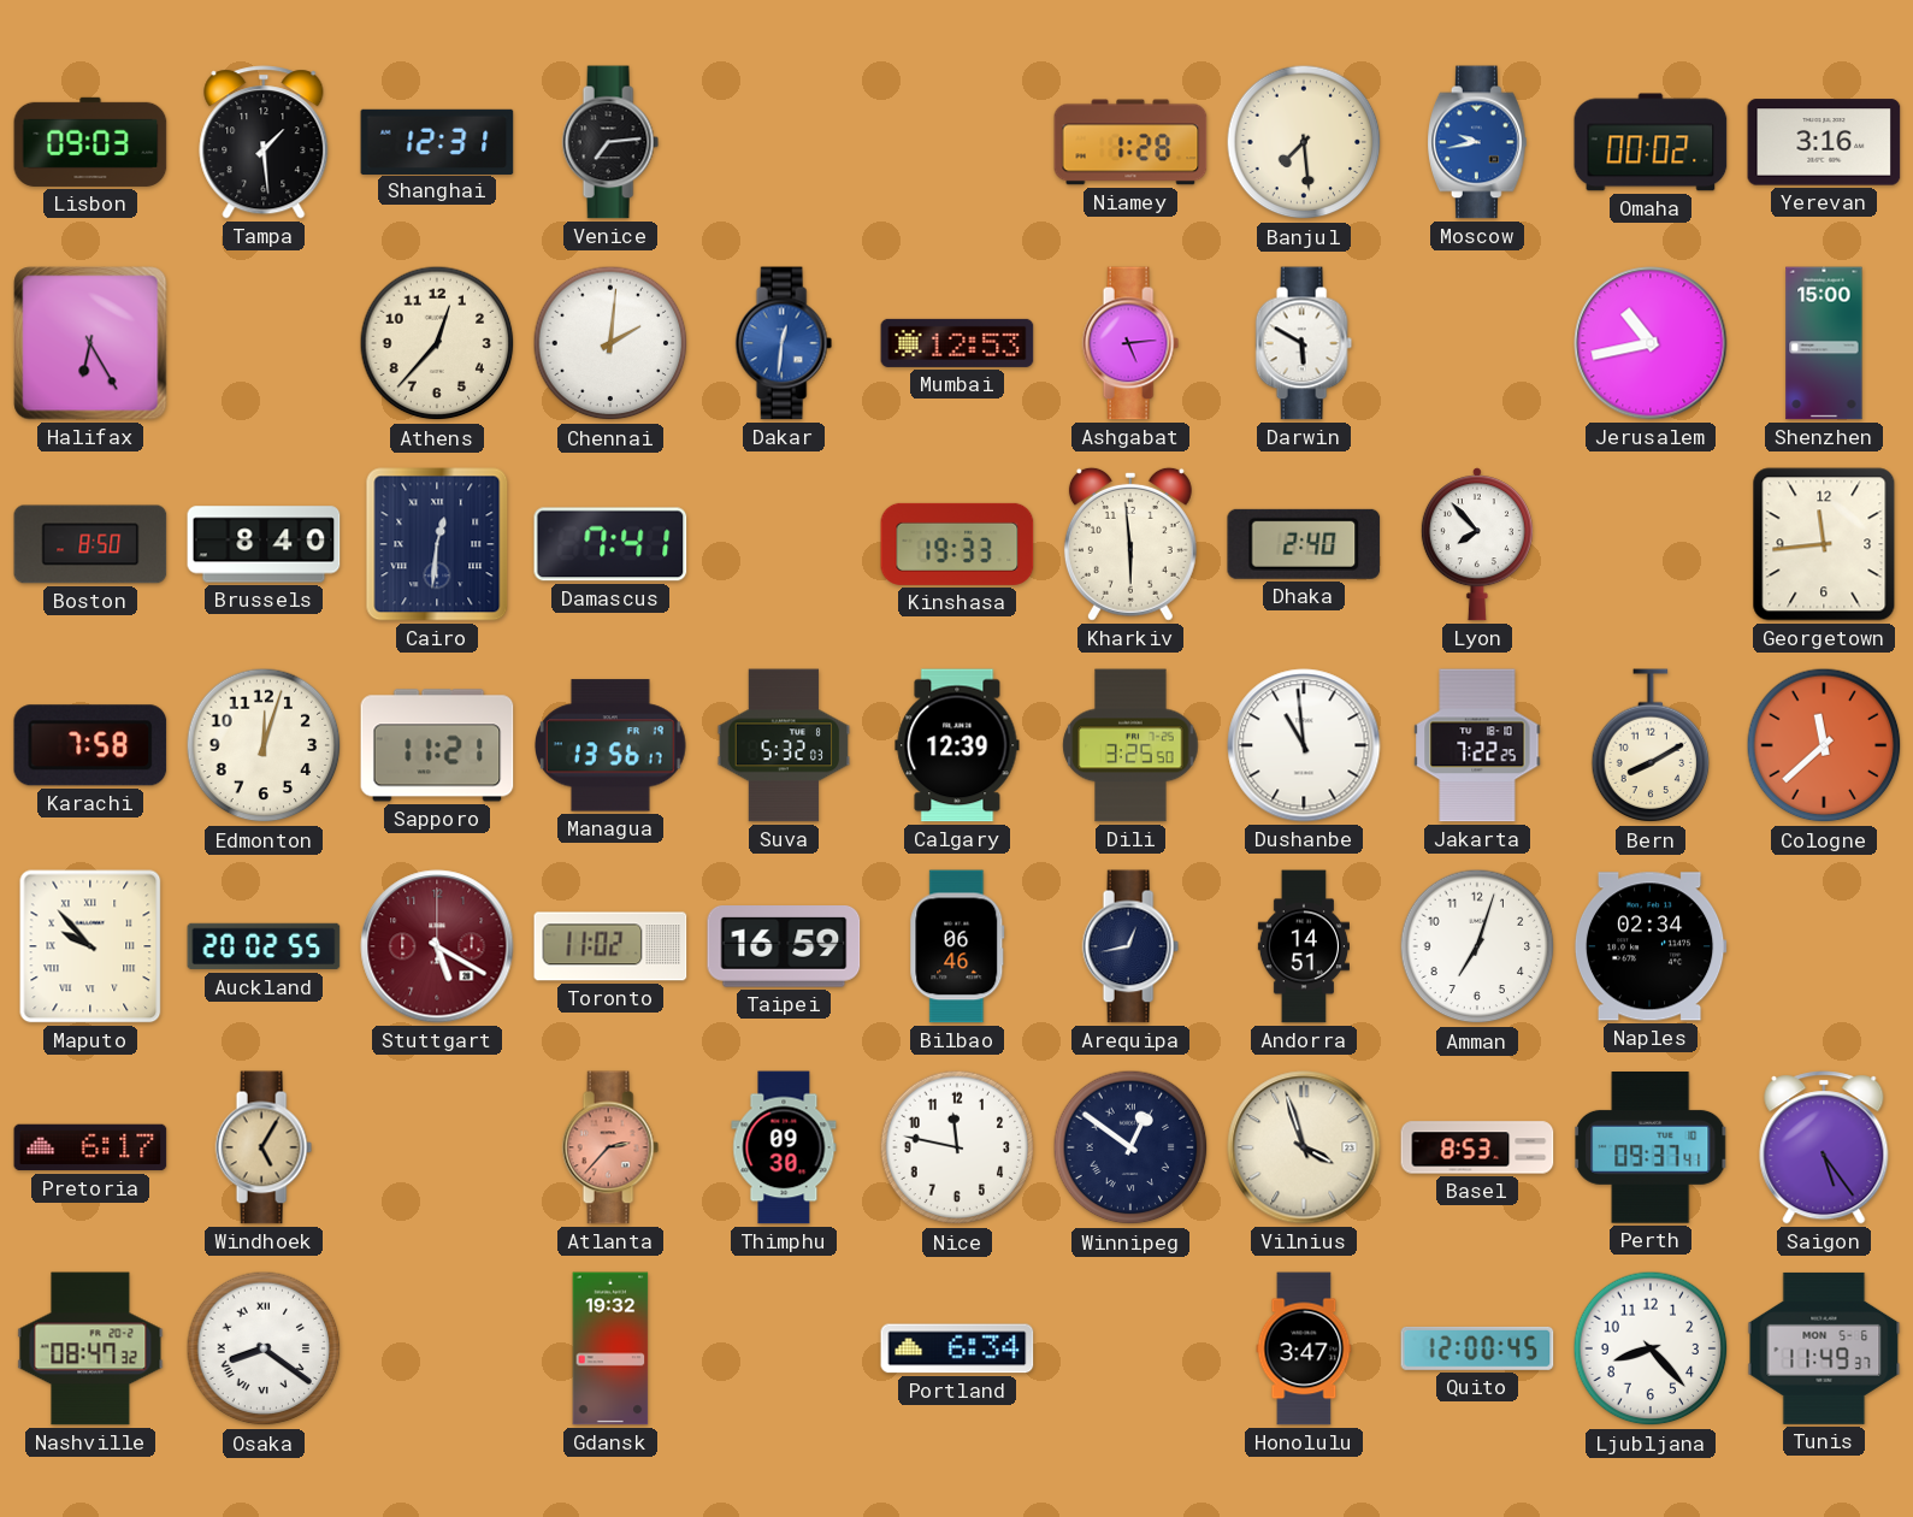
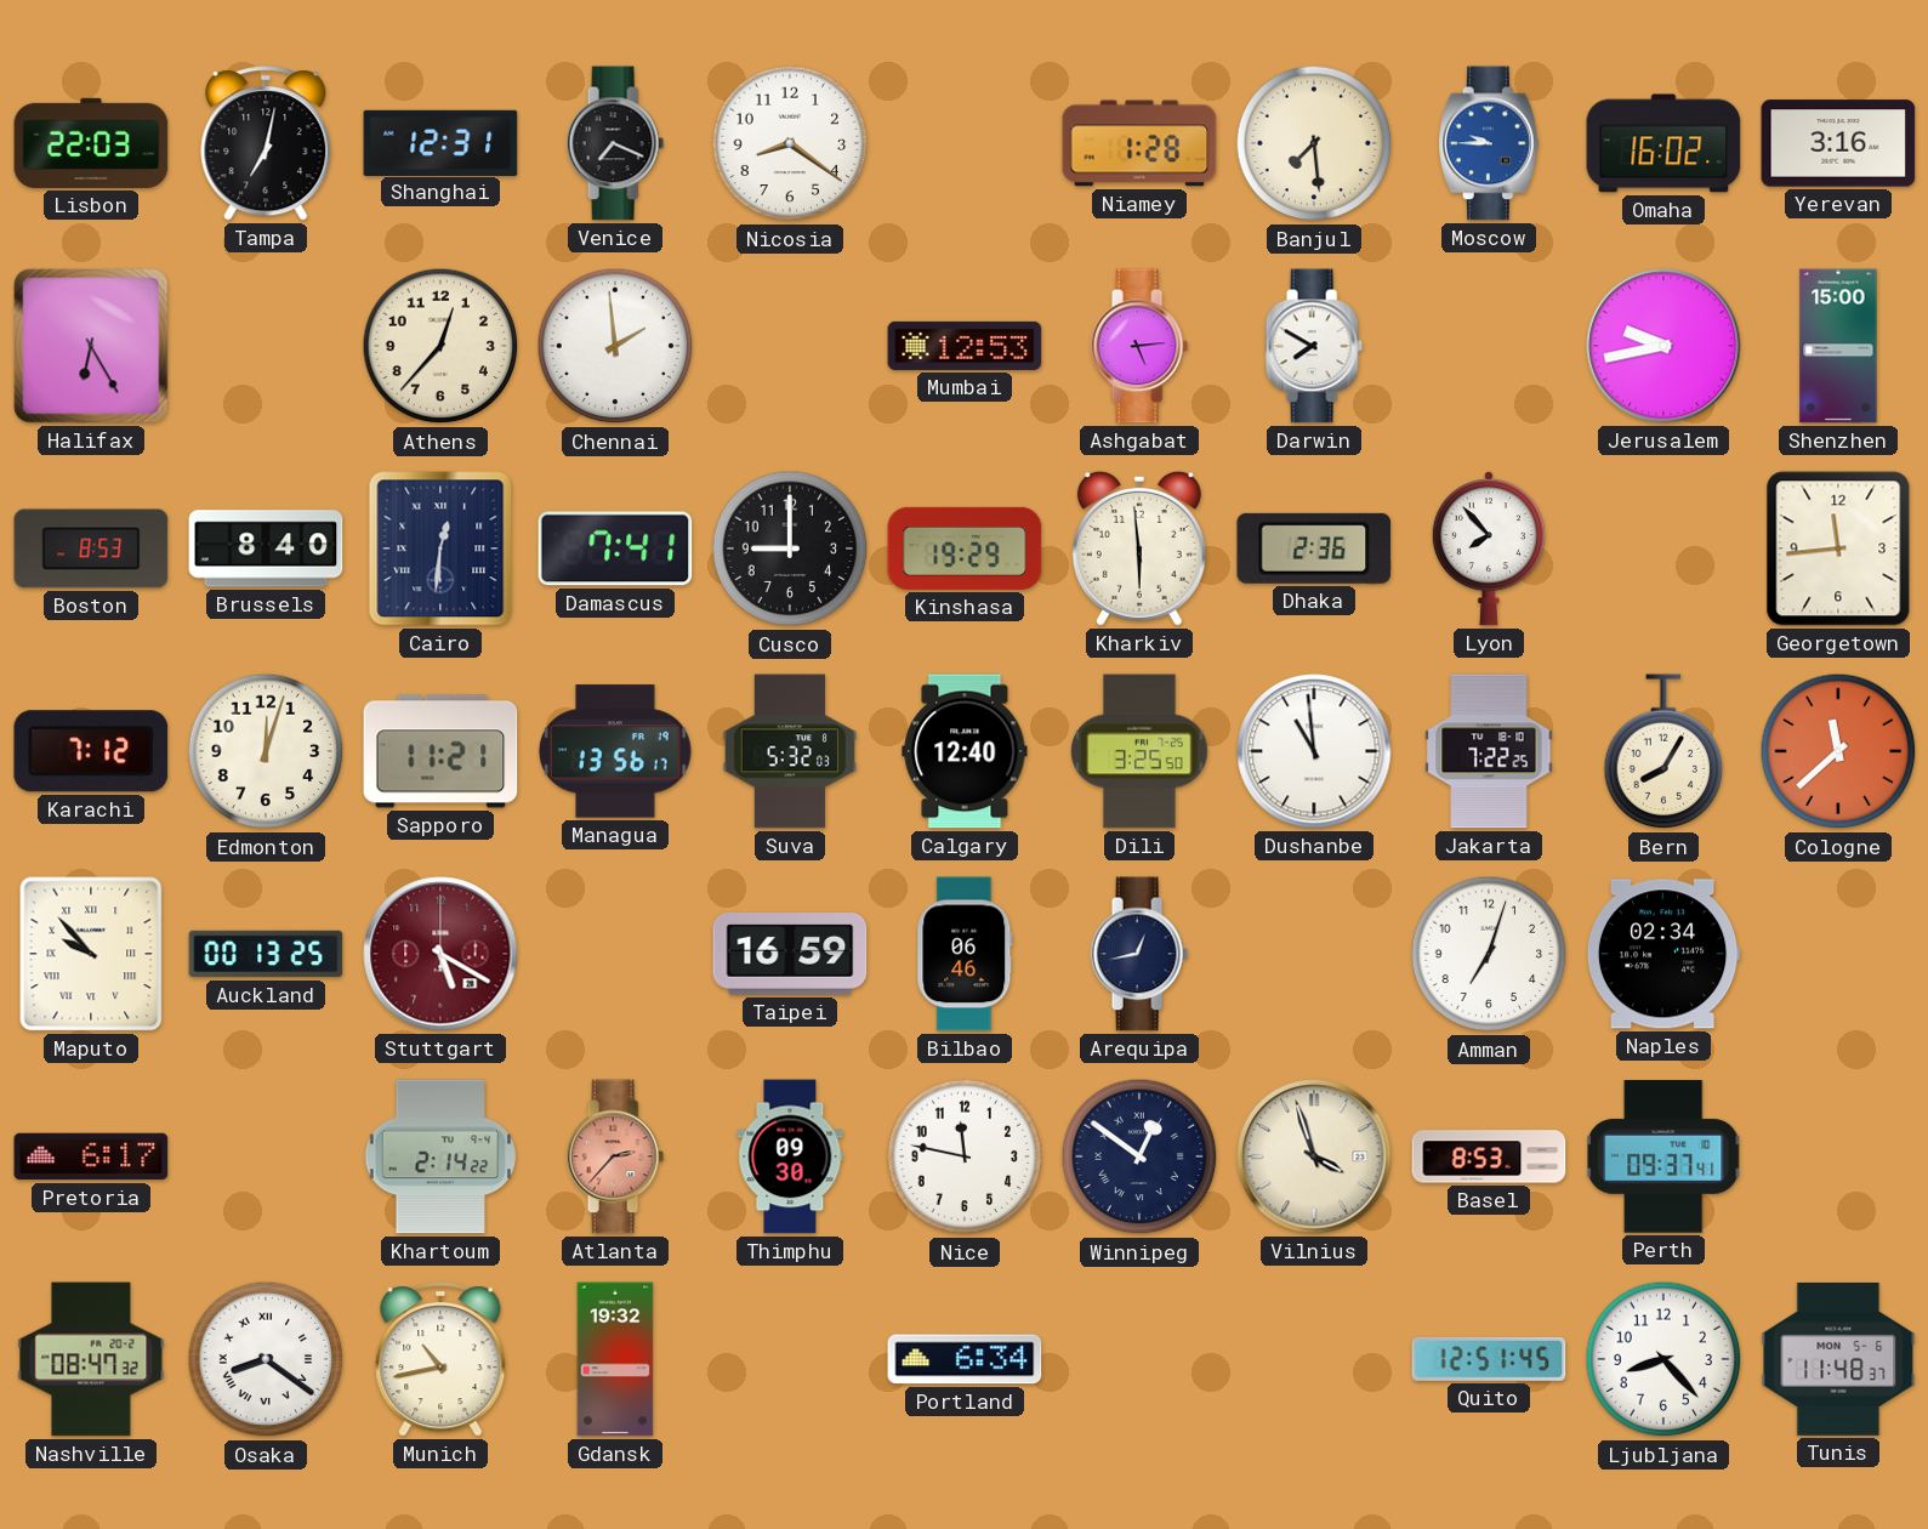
Lisbon: 09:03 -> 22:03 (91, 143)
Tampa: 1:29 -> 7:02 (266, 143)
Venice: 7:14 -> 7:19 (615, 143)
Nicosia: none -> 8:21 (790, 143)
Moscow: 9:43 -> 9:45 (1490, 143)
Omaha: 00:02 -> 16:02 (1663, 143)
Chennai: 2:01 -> 1:59 (615, 346)
Dakar: 12:31 -> none (784, 343)
Darwin: 5:50 -> 7:50 (1314, 346)
Jerusalem: 10:43 -> 9:43 (1663, 346)
Boston: 8:50 -> 8:53 (91, 548)
Cusco: none -> 9:00 (790, 548)
Kinshasa: 19:33 -> 19:29 (965, 548)
Dhaka: 2:40 -> 2:36 (1314, 548)
Karachi: 7:58 -> 7:12 (91, 751)
Calgary: 12:39 -> 12:40 (965, 751)
Bern: 8:10 -> 8:05 (1663, 752)
Auckland: 20:02 -> 00:13 (266, 954)
Toronto: 11:02 -> none (610, 946)
Andorra: 14:51 -> none (1304, 946)
Windhoek: 5:05 -> none (264, 1147)
Khartoum: none -> 2:14 (440, 1156)
Saigon: 5:24 -> none (1824, 1147)
Munich: none -> 10:43 (440, 1359)
Honolulu: 3:47 -> none (1304, 1348)
Quito: 12:00 -> 12:51 (1489, 1359)
Tunis: 11:49 -> 11:48 (1838, 1359)
